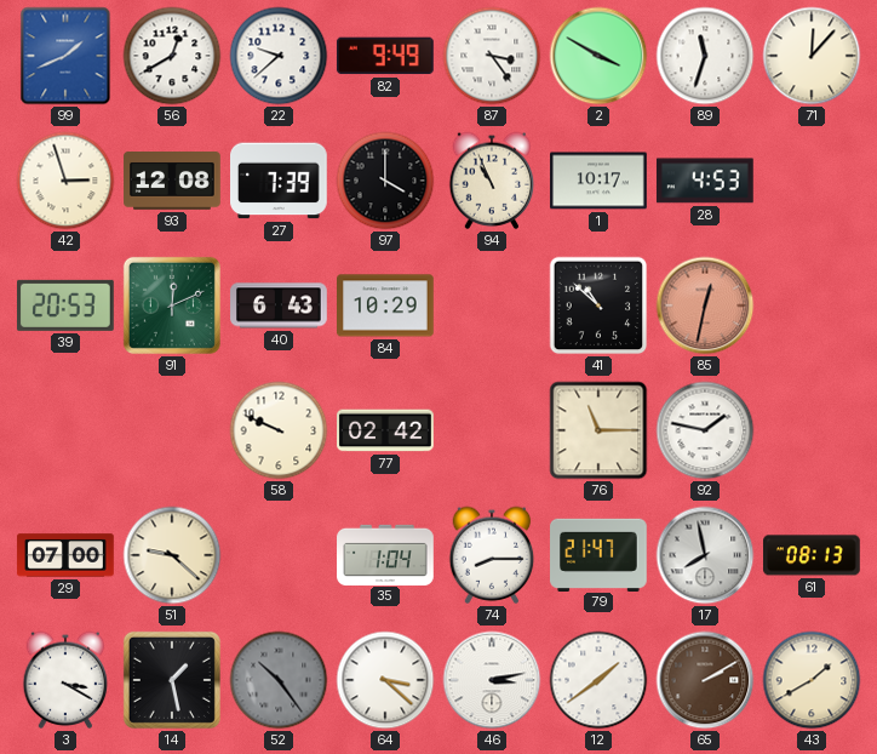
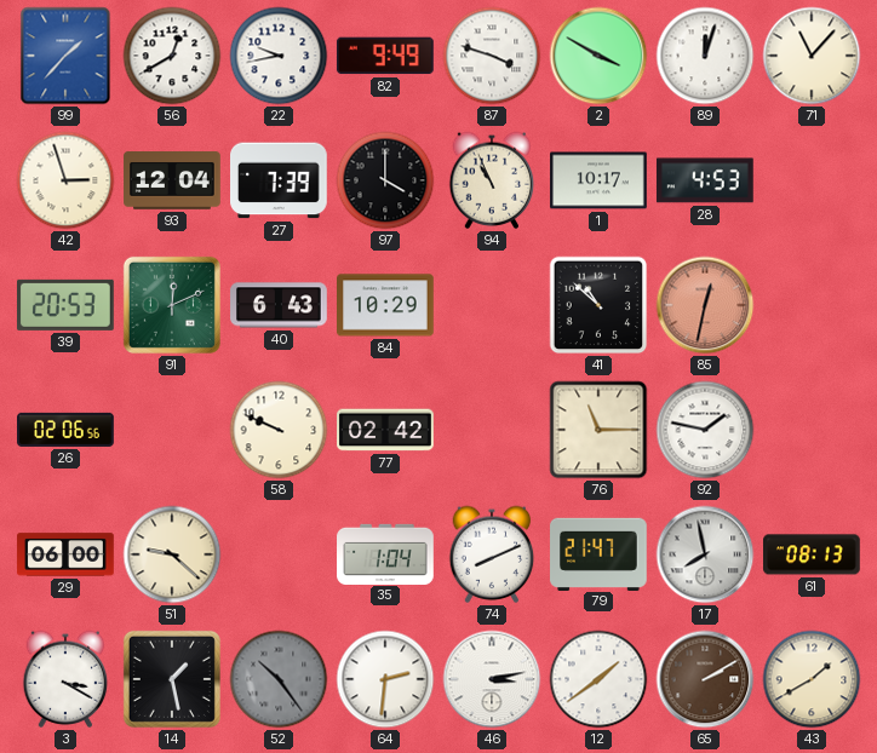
99: 1:41 -> 1:37 (65, 56)
22: 9:38 -> 9:43 (279, 56)
87: 3:24 -> 3:48 (492, 56)
89: 11:33 -> 12:03 (705, 56)
71: 12:07 -> 11:07 (812, 56)
93: 12:08 -> 12:04 (172, 182)
26: none -> 02:06 (65, 430)
29: 07:00 -> 06:00 (65, 554)
74: 8:15 -> 8:11 (492, 554)
64: 3:22 -> 2:31 (385, 679)
